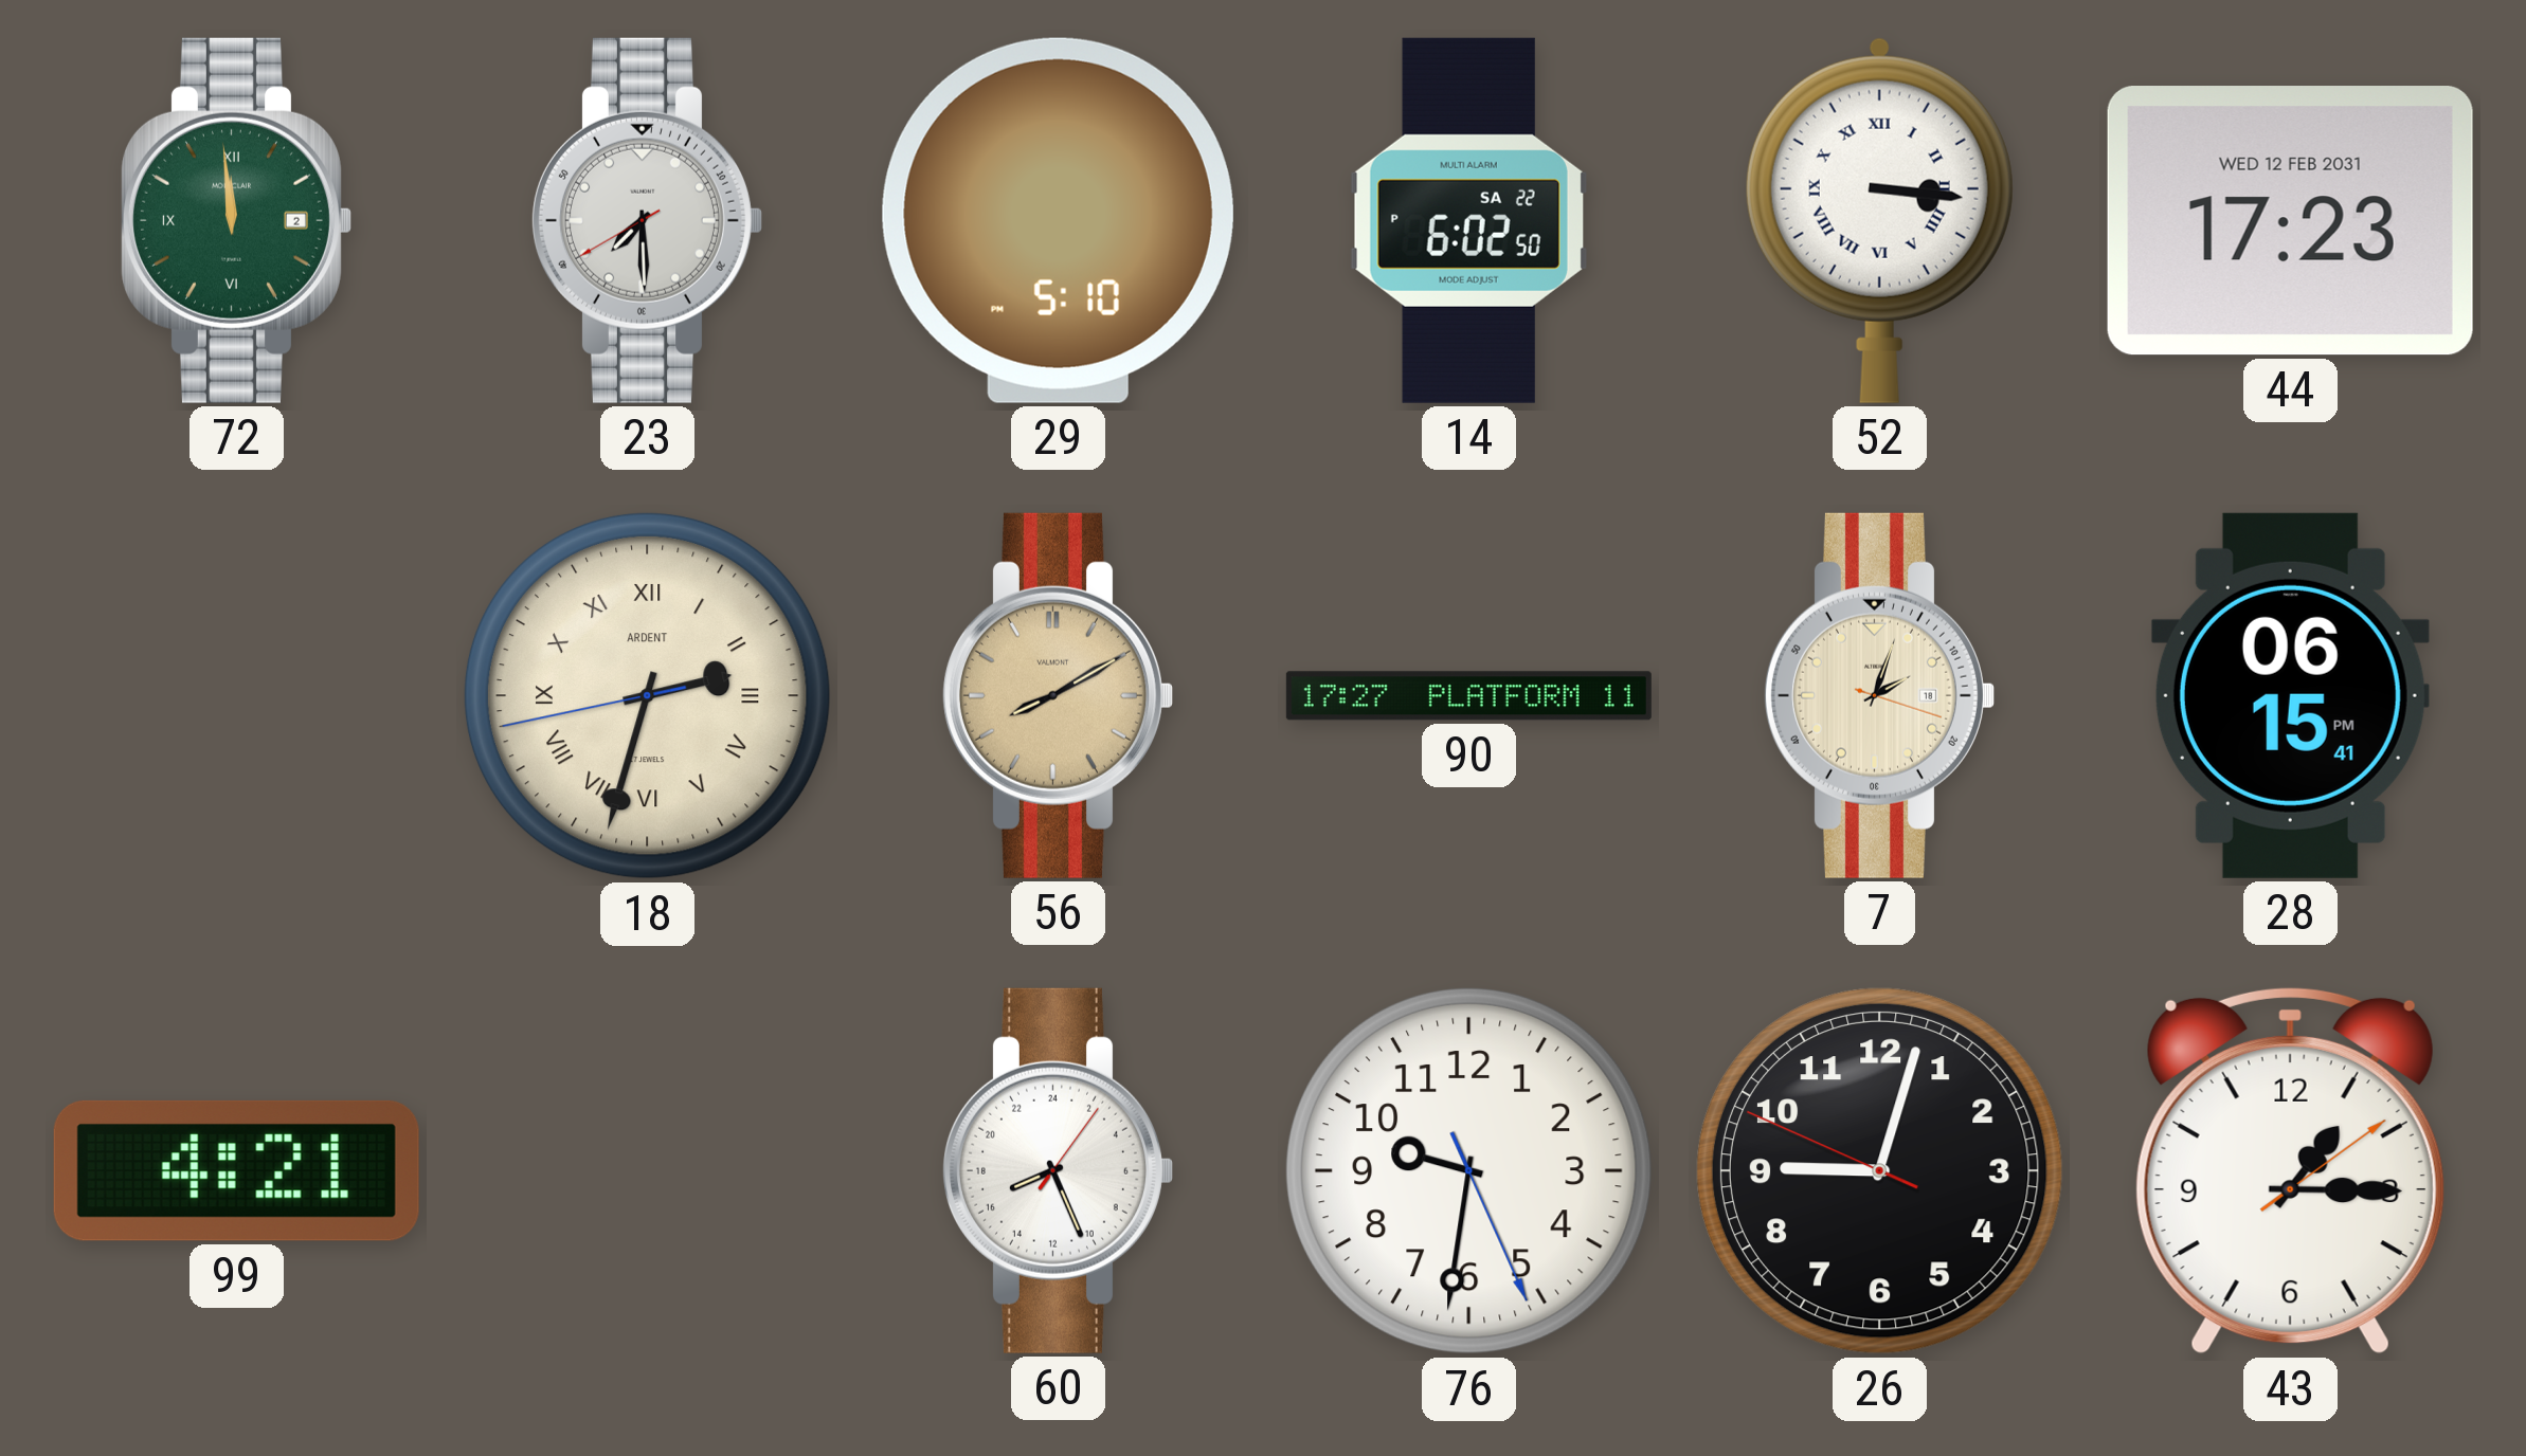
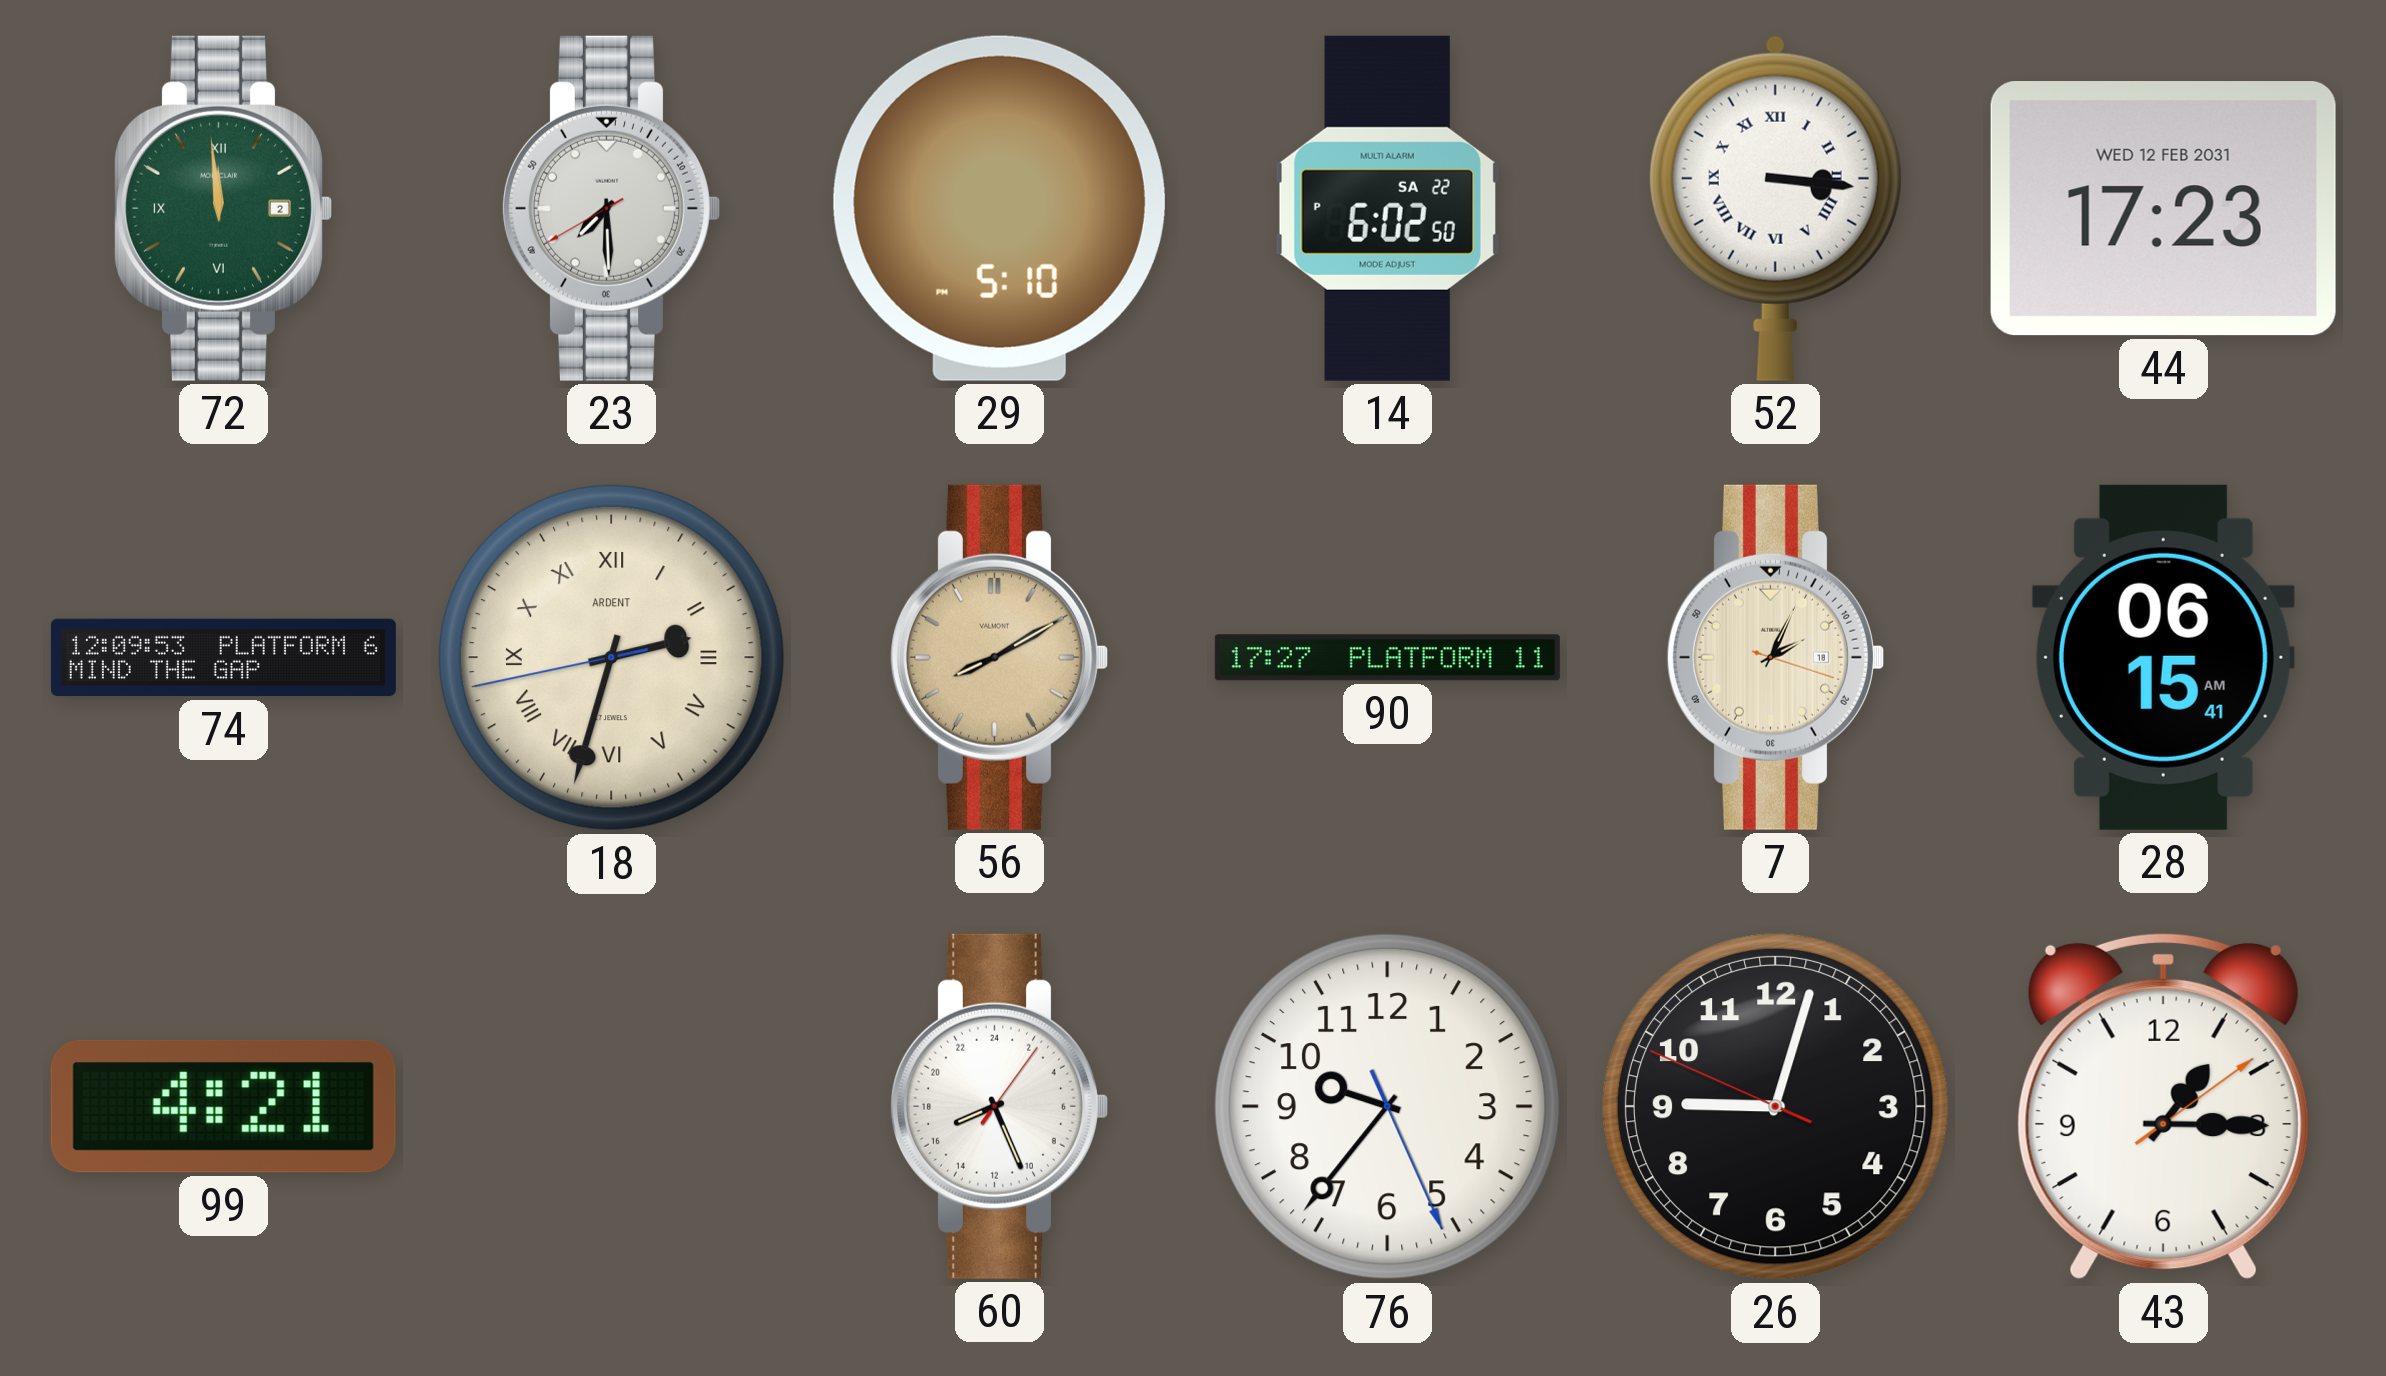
74: none -> 12:09 (223, 658)
7: 2:03 -> 2:04 (1775, 657)
28: 06:15:41 PM -> 06:15:41 AM (2163, 657)
76: 9:31 -> 9:36 (1387, 1106)
